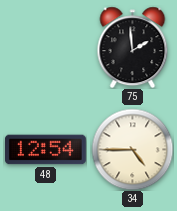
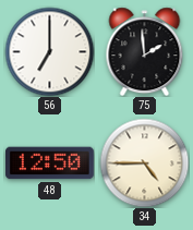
56: none -> 7:00 (49, 51)
48: 12:54 -> 12:50 (50, 164)
